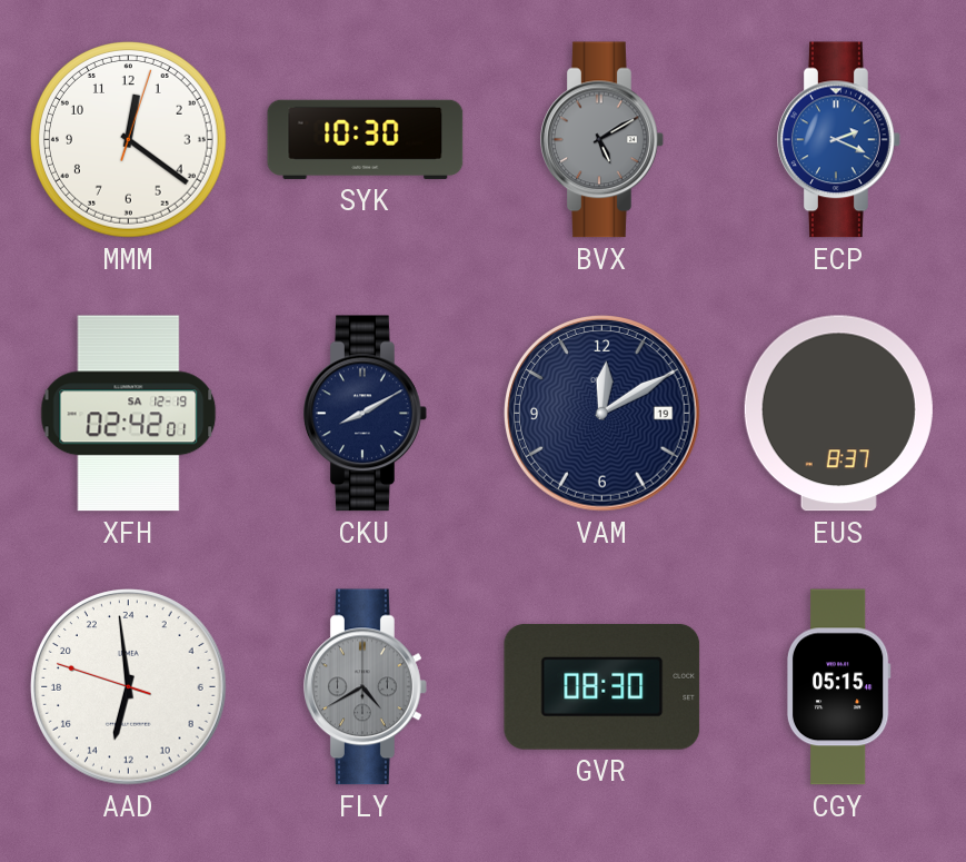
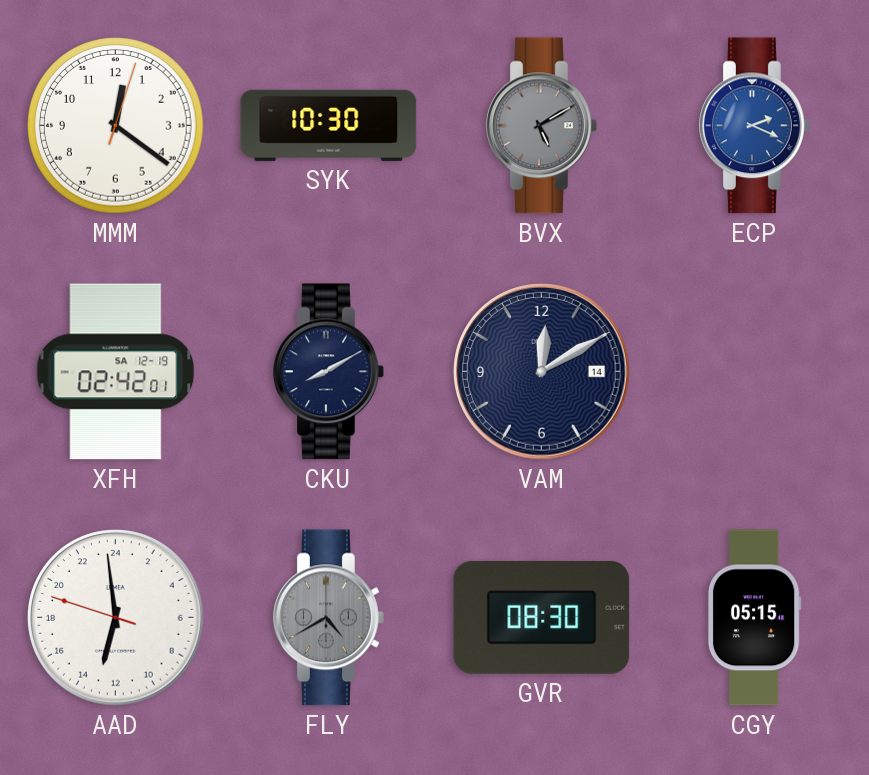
VAM date: 19 -> 14 (542, 372)
EUS: 8:37 -> none (838, 414)
